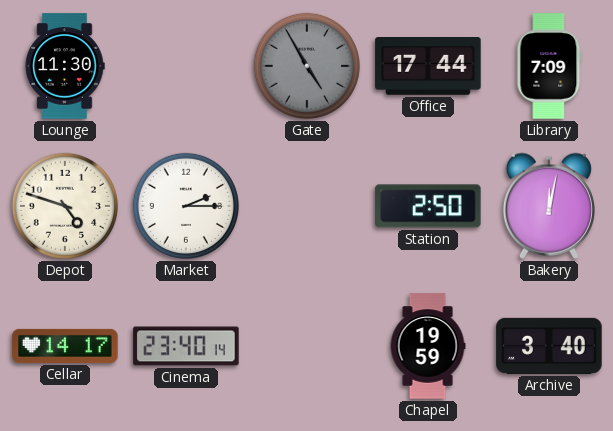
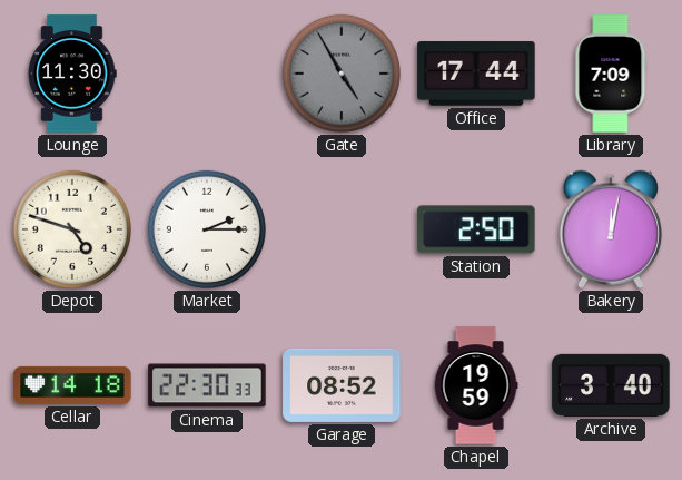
Cellar: 14:17 -> 14:18 (72, 385)
Cinema: 23:40 -> 22:30 (207, 385)
Garage: none -> 08:52 (342, 385)
